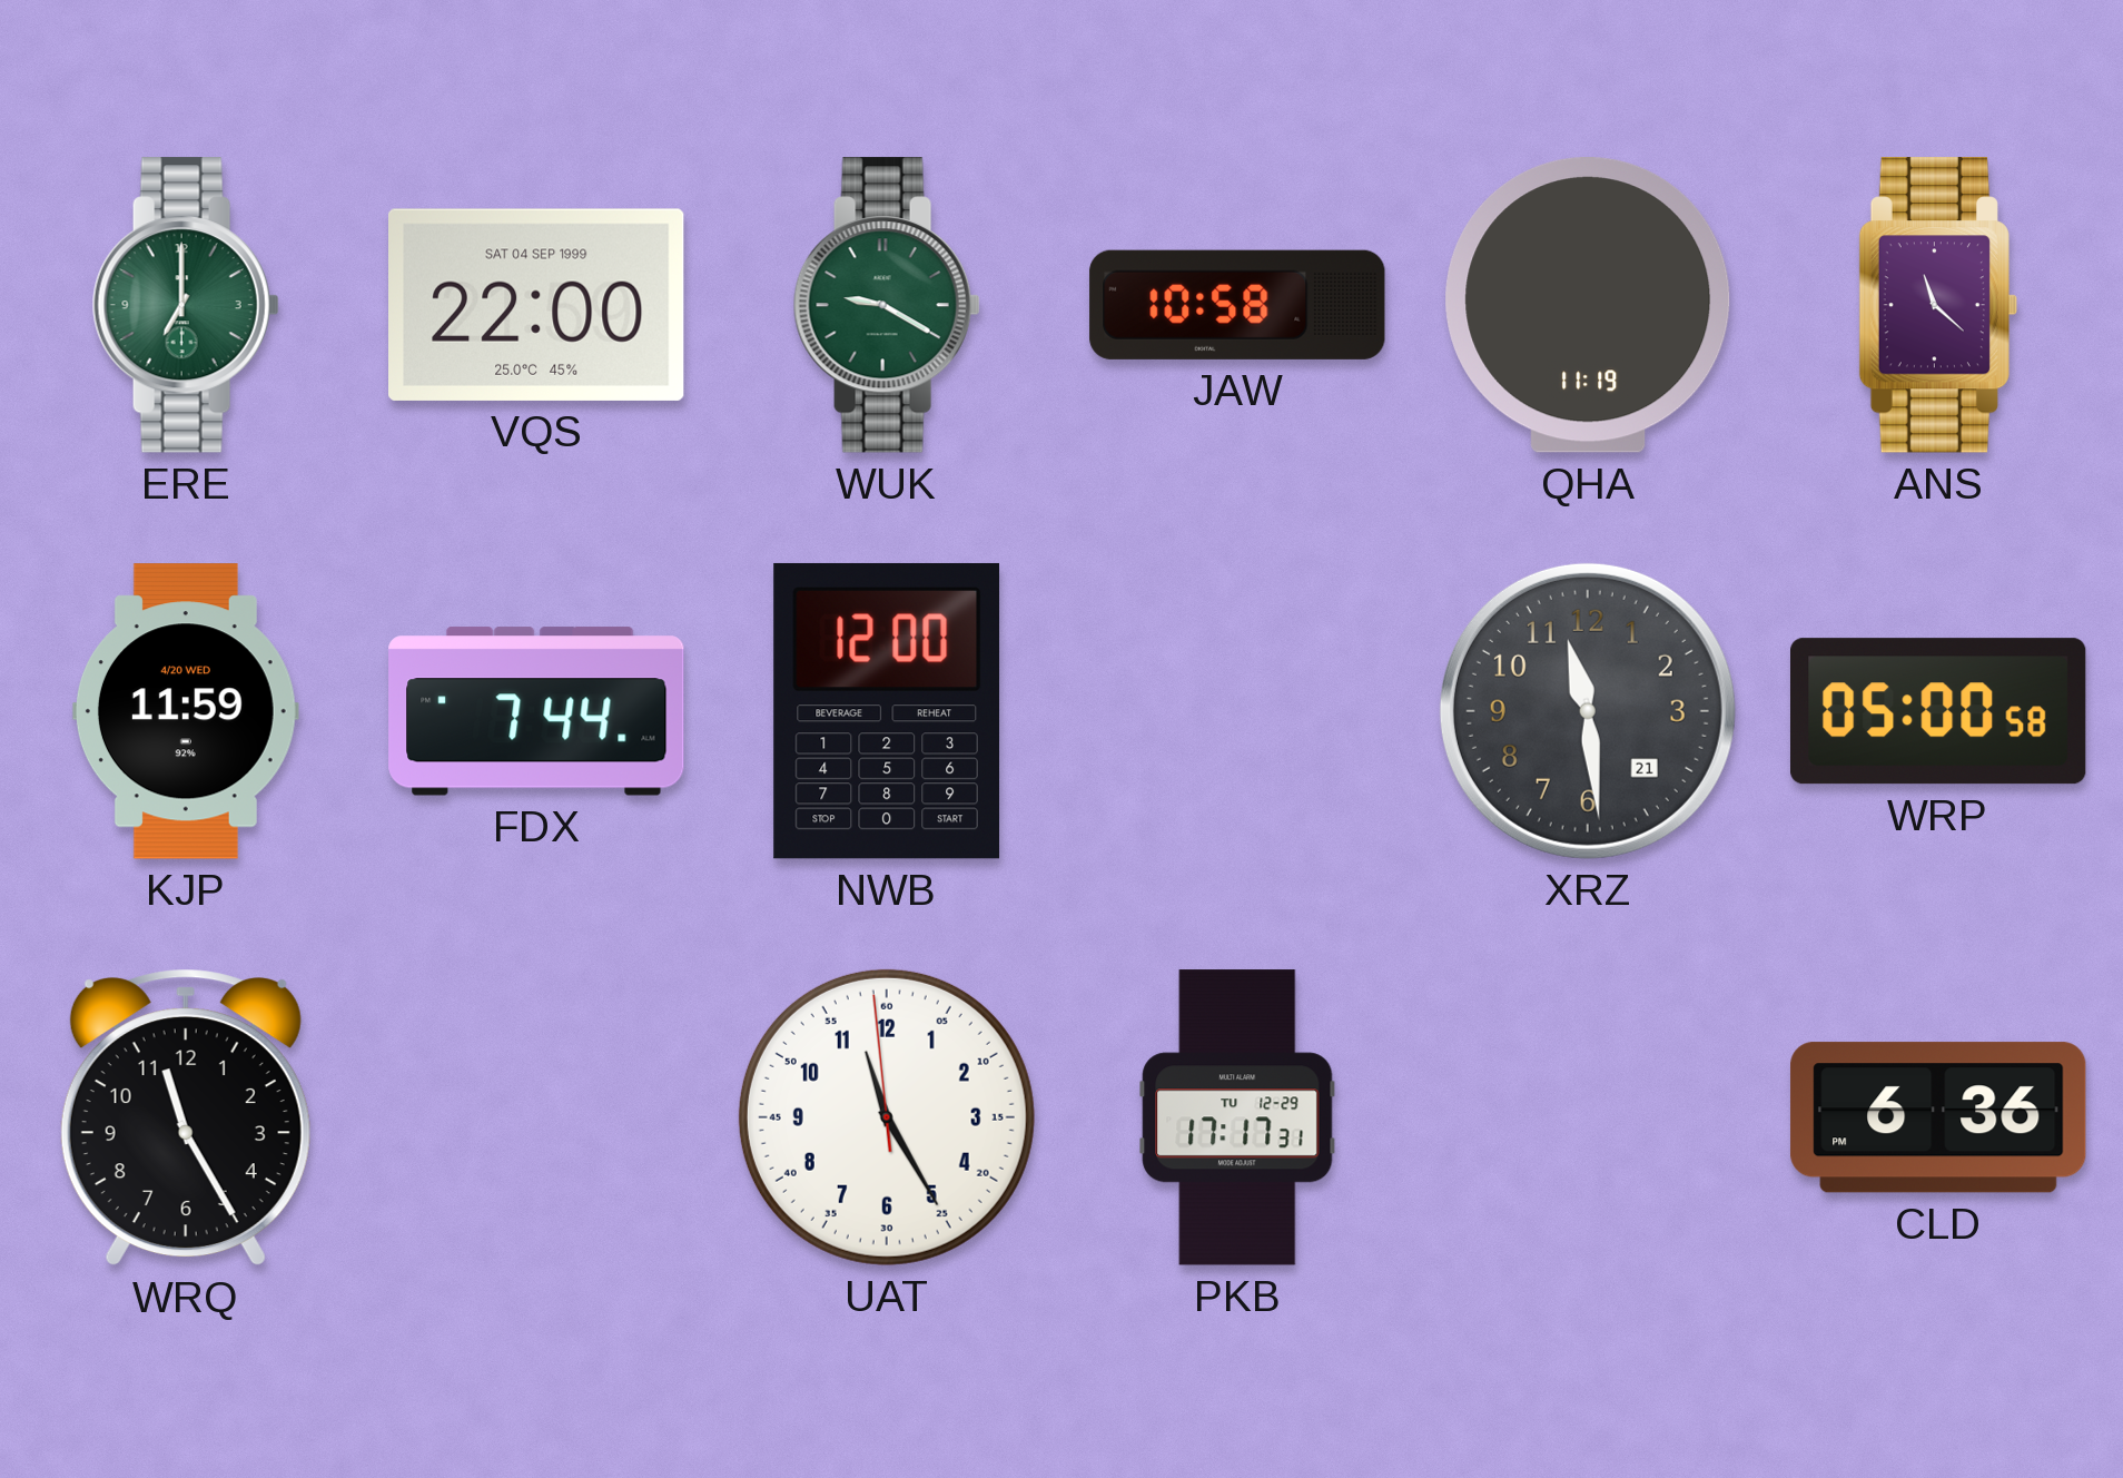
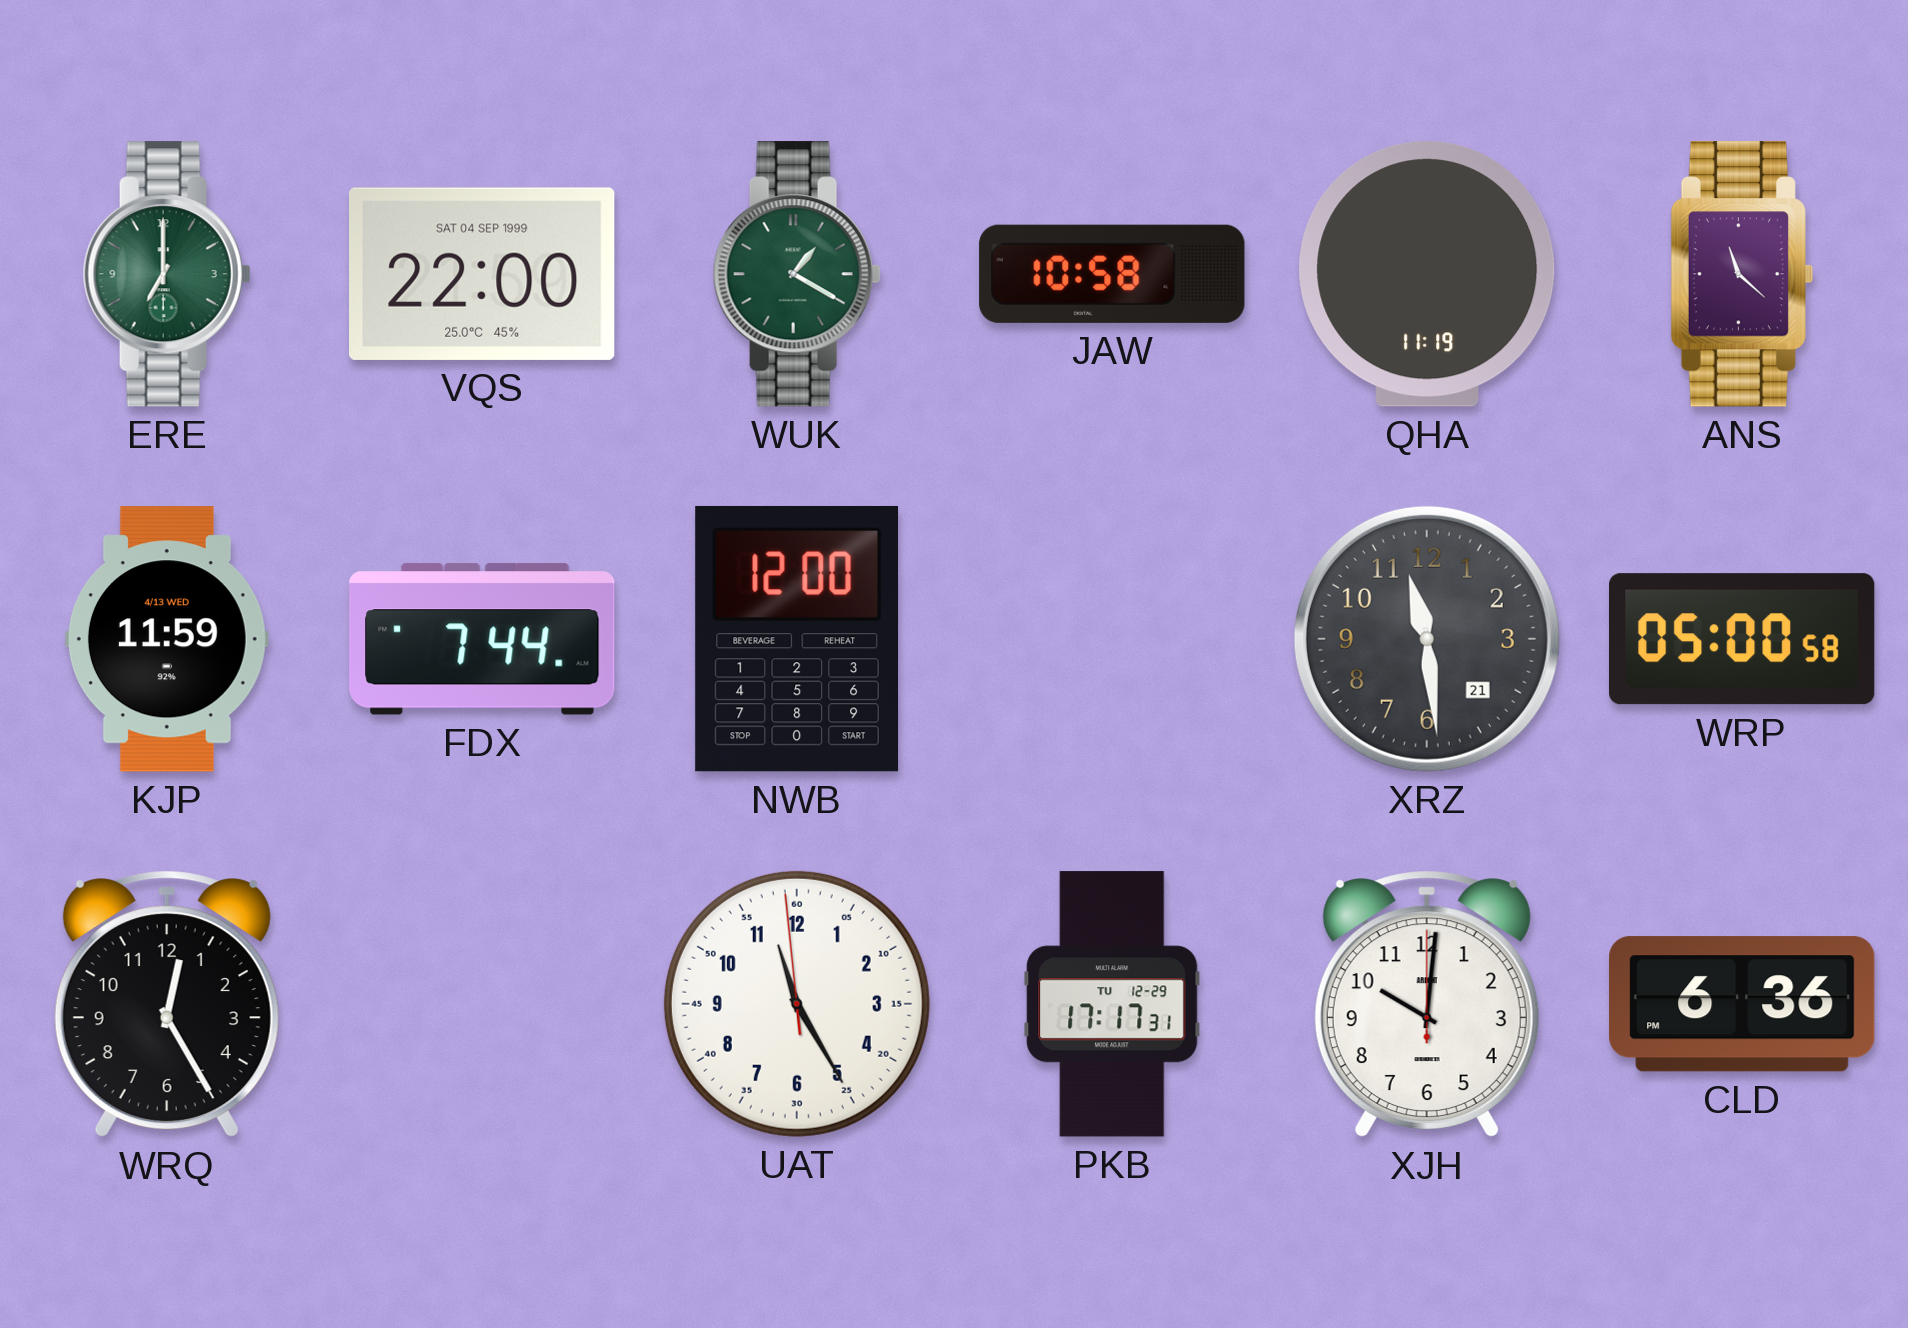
WUK: 9:20 -> 1:20 (797, 274)
KJP date: 4/20 WED -> 4/13 WED (167, 639)
WRQ: 11:25 -> 12:25 (167, 1004)
XJH: none -> 10:01 (1427, 1004)
